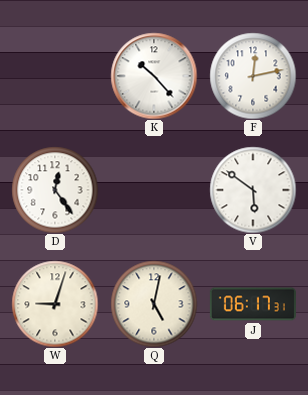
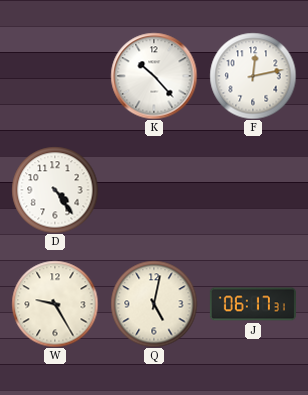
D: 12:24 -> 4:24 (55, 190)
V: 5:51 -> none (253, 190)
W: 9:03 -> 9:25 (55, 304)
